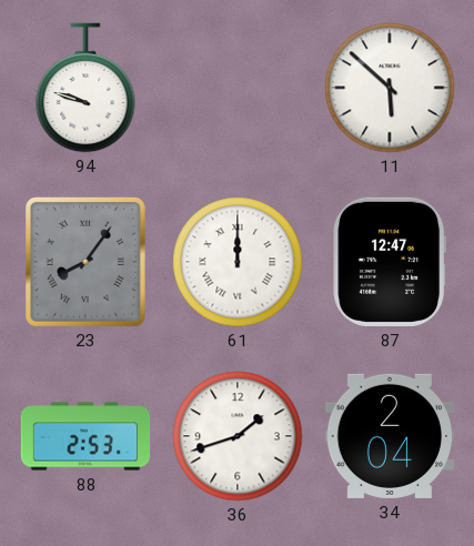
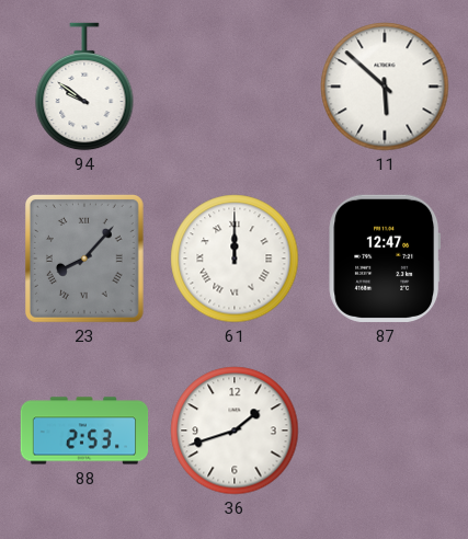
94: 9:48 -> 9:51 (84, 87)
23: 8:06 -> 8:07 (84, 259)
34: 2:04 -> none (390, 436)
